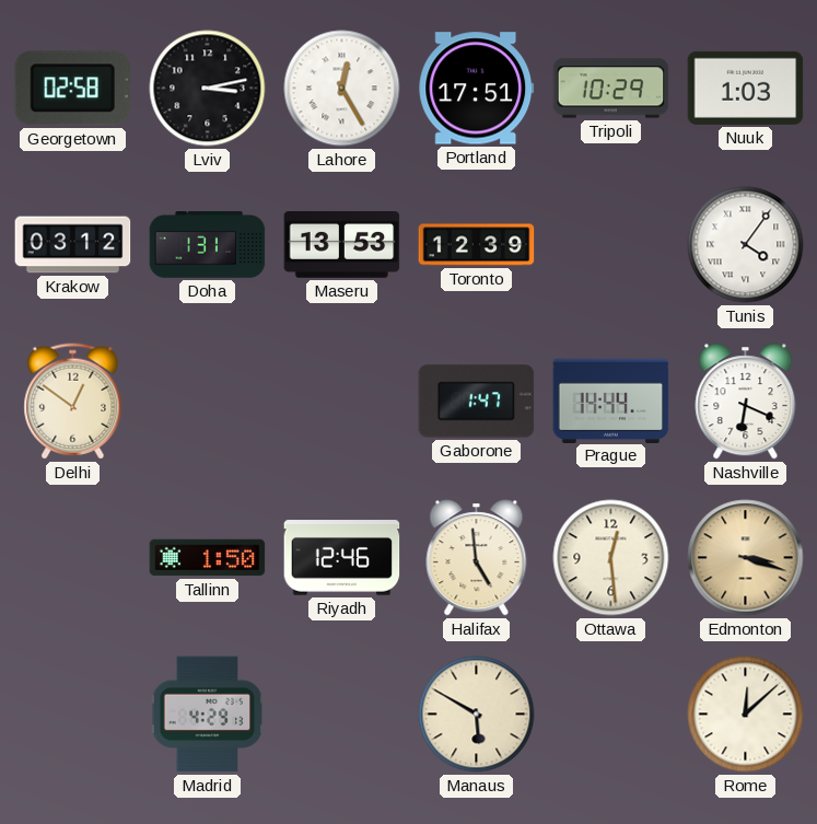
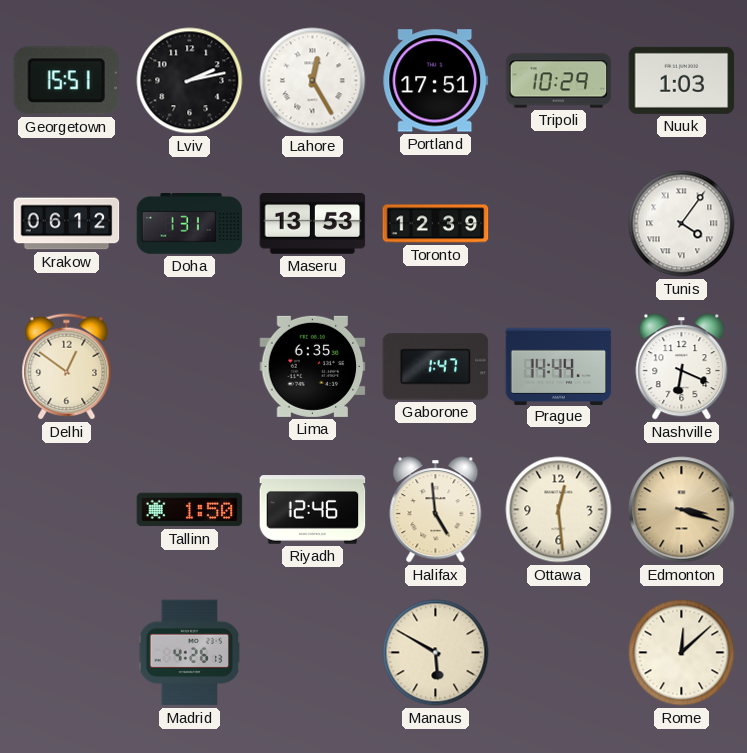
Georgetown: 02:58 -> 15:51 (66, 81)
Lviv: 3:13 -> 2:13 (190, 81)
Krakow: 03:12 -> 06:12 (67, 224)
Lima: none -> 6:35 (313, 366)
Madrid: 4:29 -> 4:26 (190, 653)
